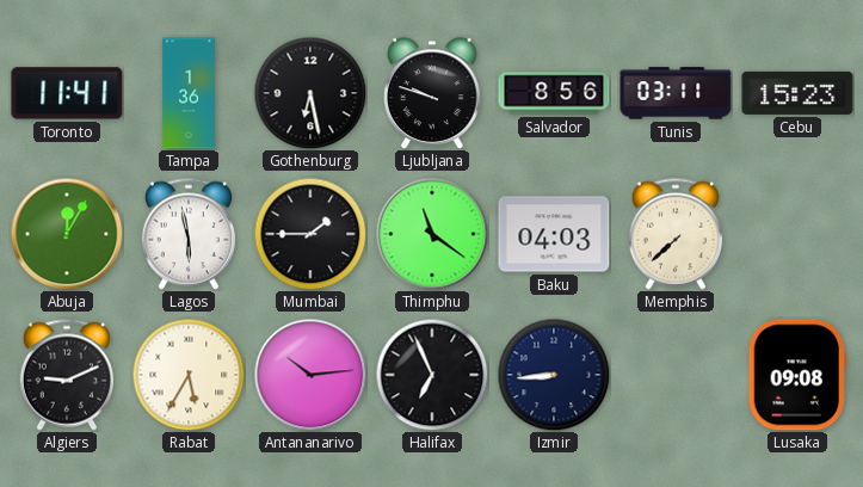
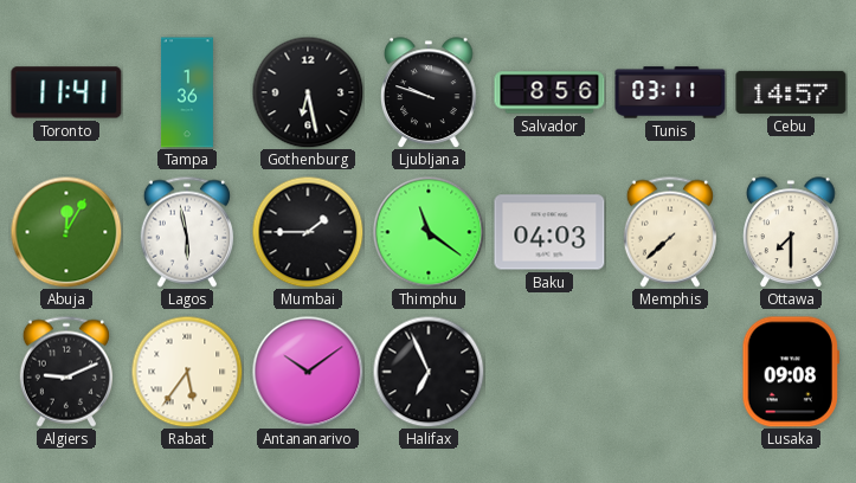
Cebu: 15:23 -> 14:57 (791, 92)
Ottawa: none -> 7:30 (791, 232)
Rabat: 5:35 -> 5:36 (187, 372)
Antananarivo: 10:14 -> 10:09 (308, 372)
Izmir: 8:44 -> none (554, 375)
